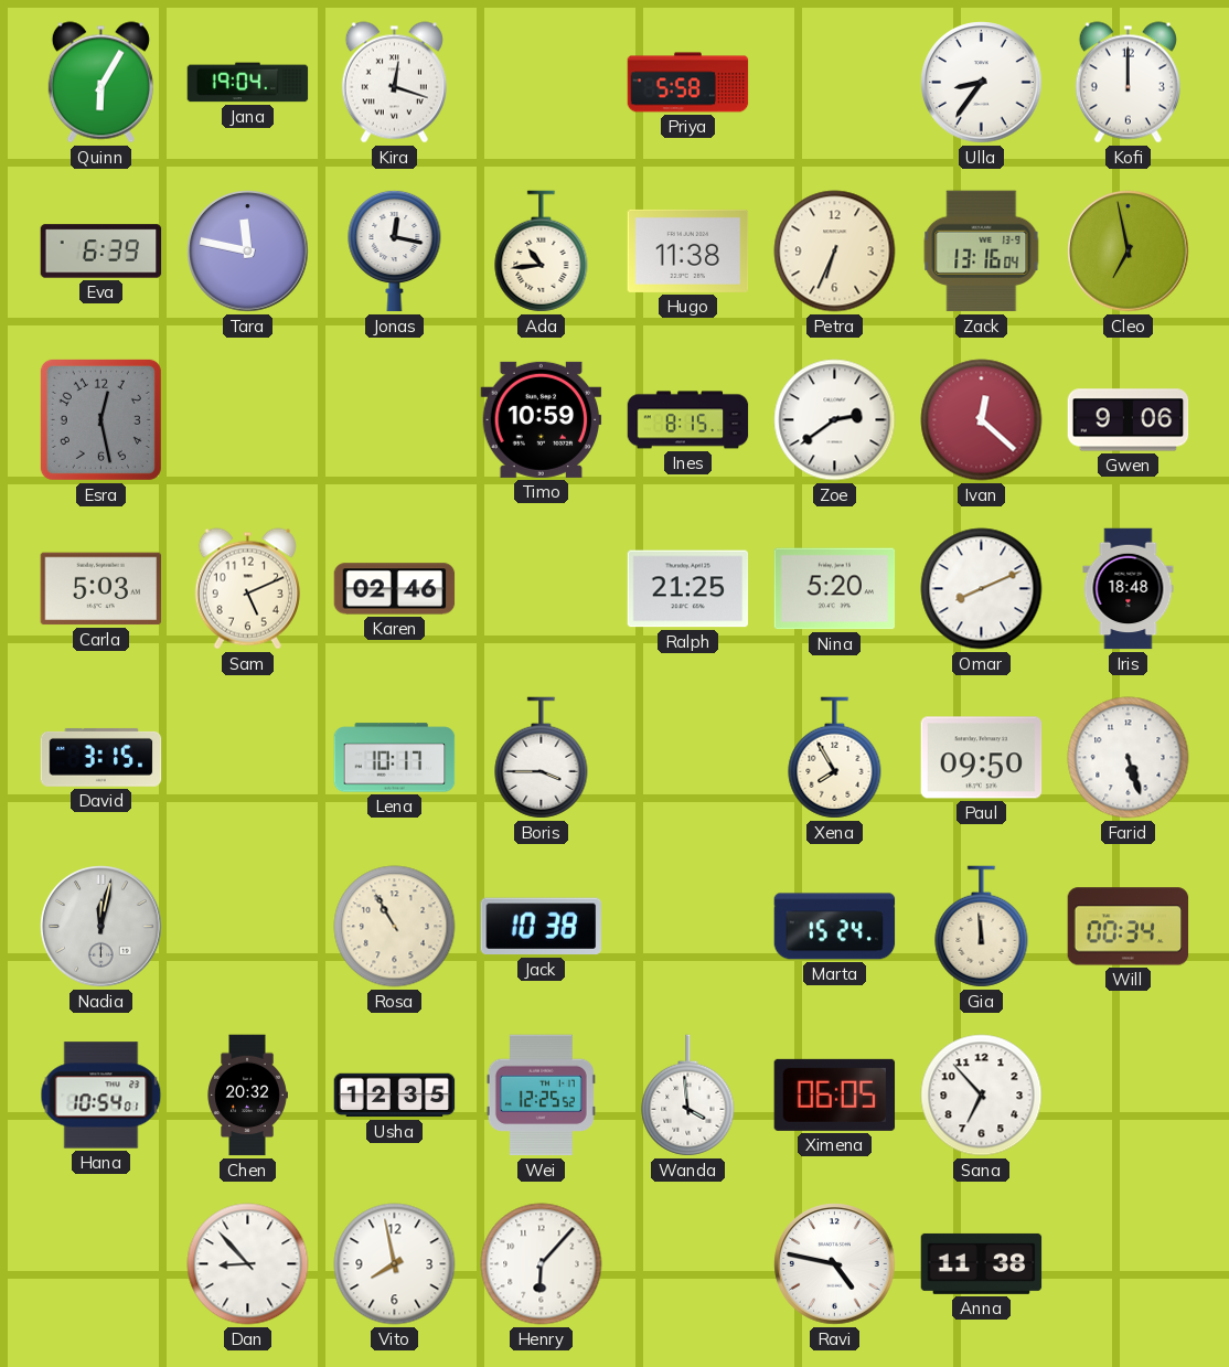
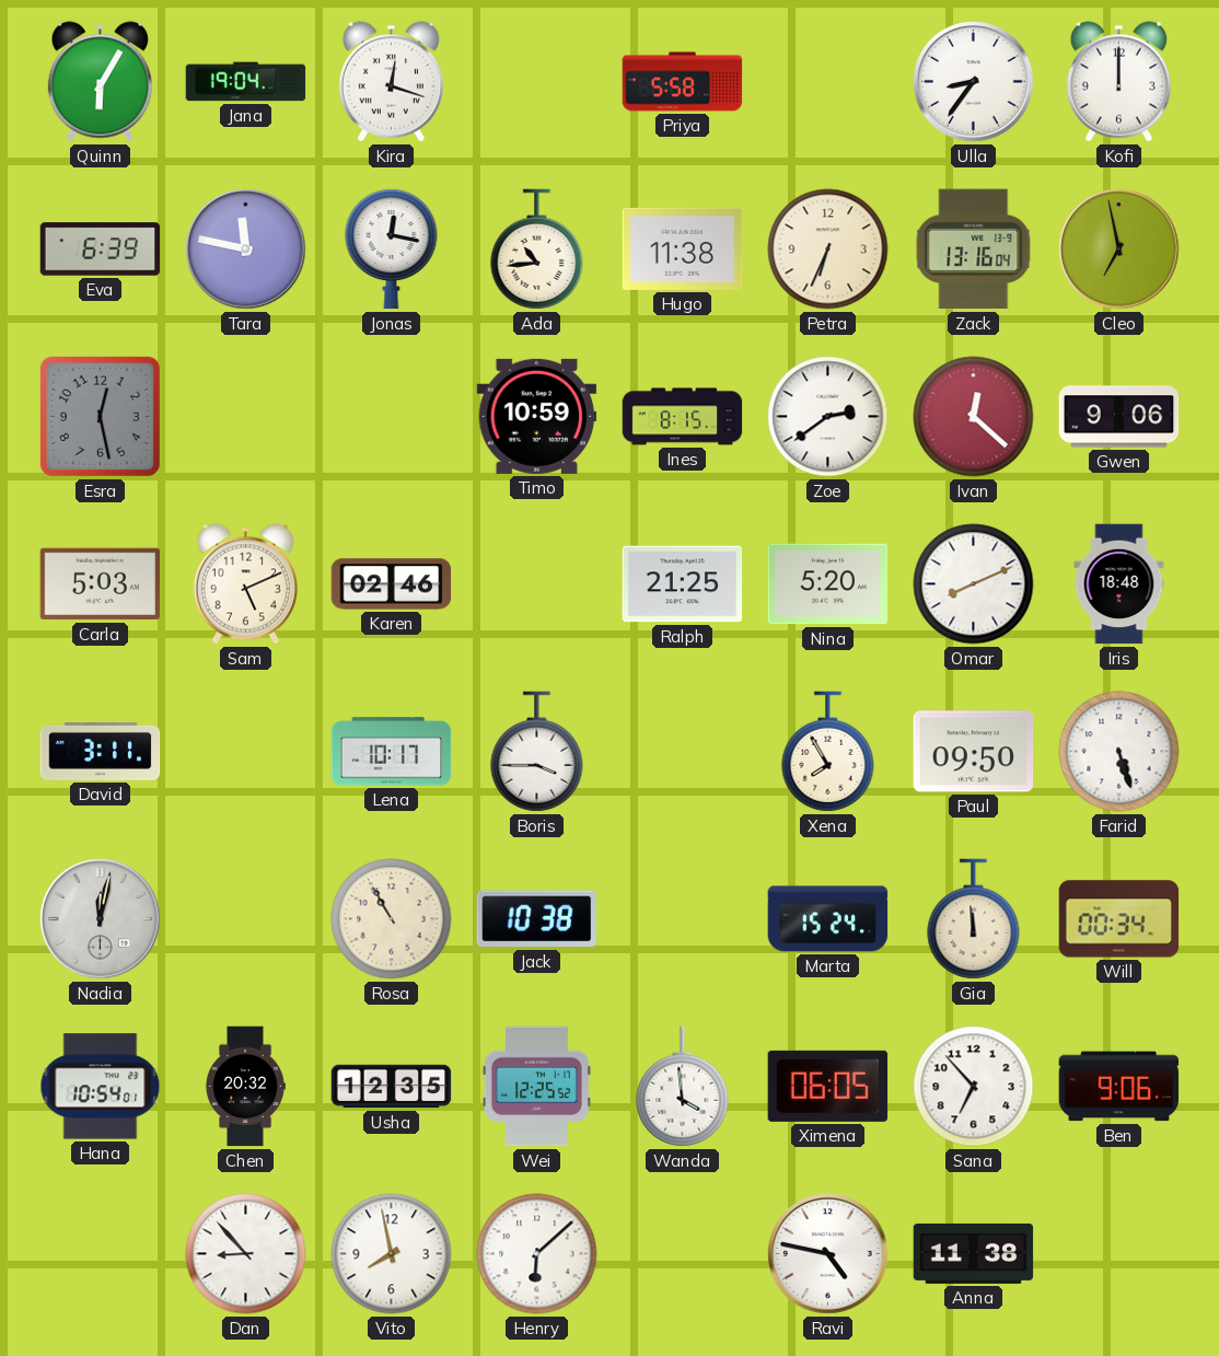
David: 3:15 -> 3:11 (101, 751)
Ben: none -> 9:06 (1119, 1087)
Henry: 6:07 -> 6:08 (537, 1254)
